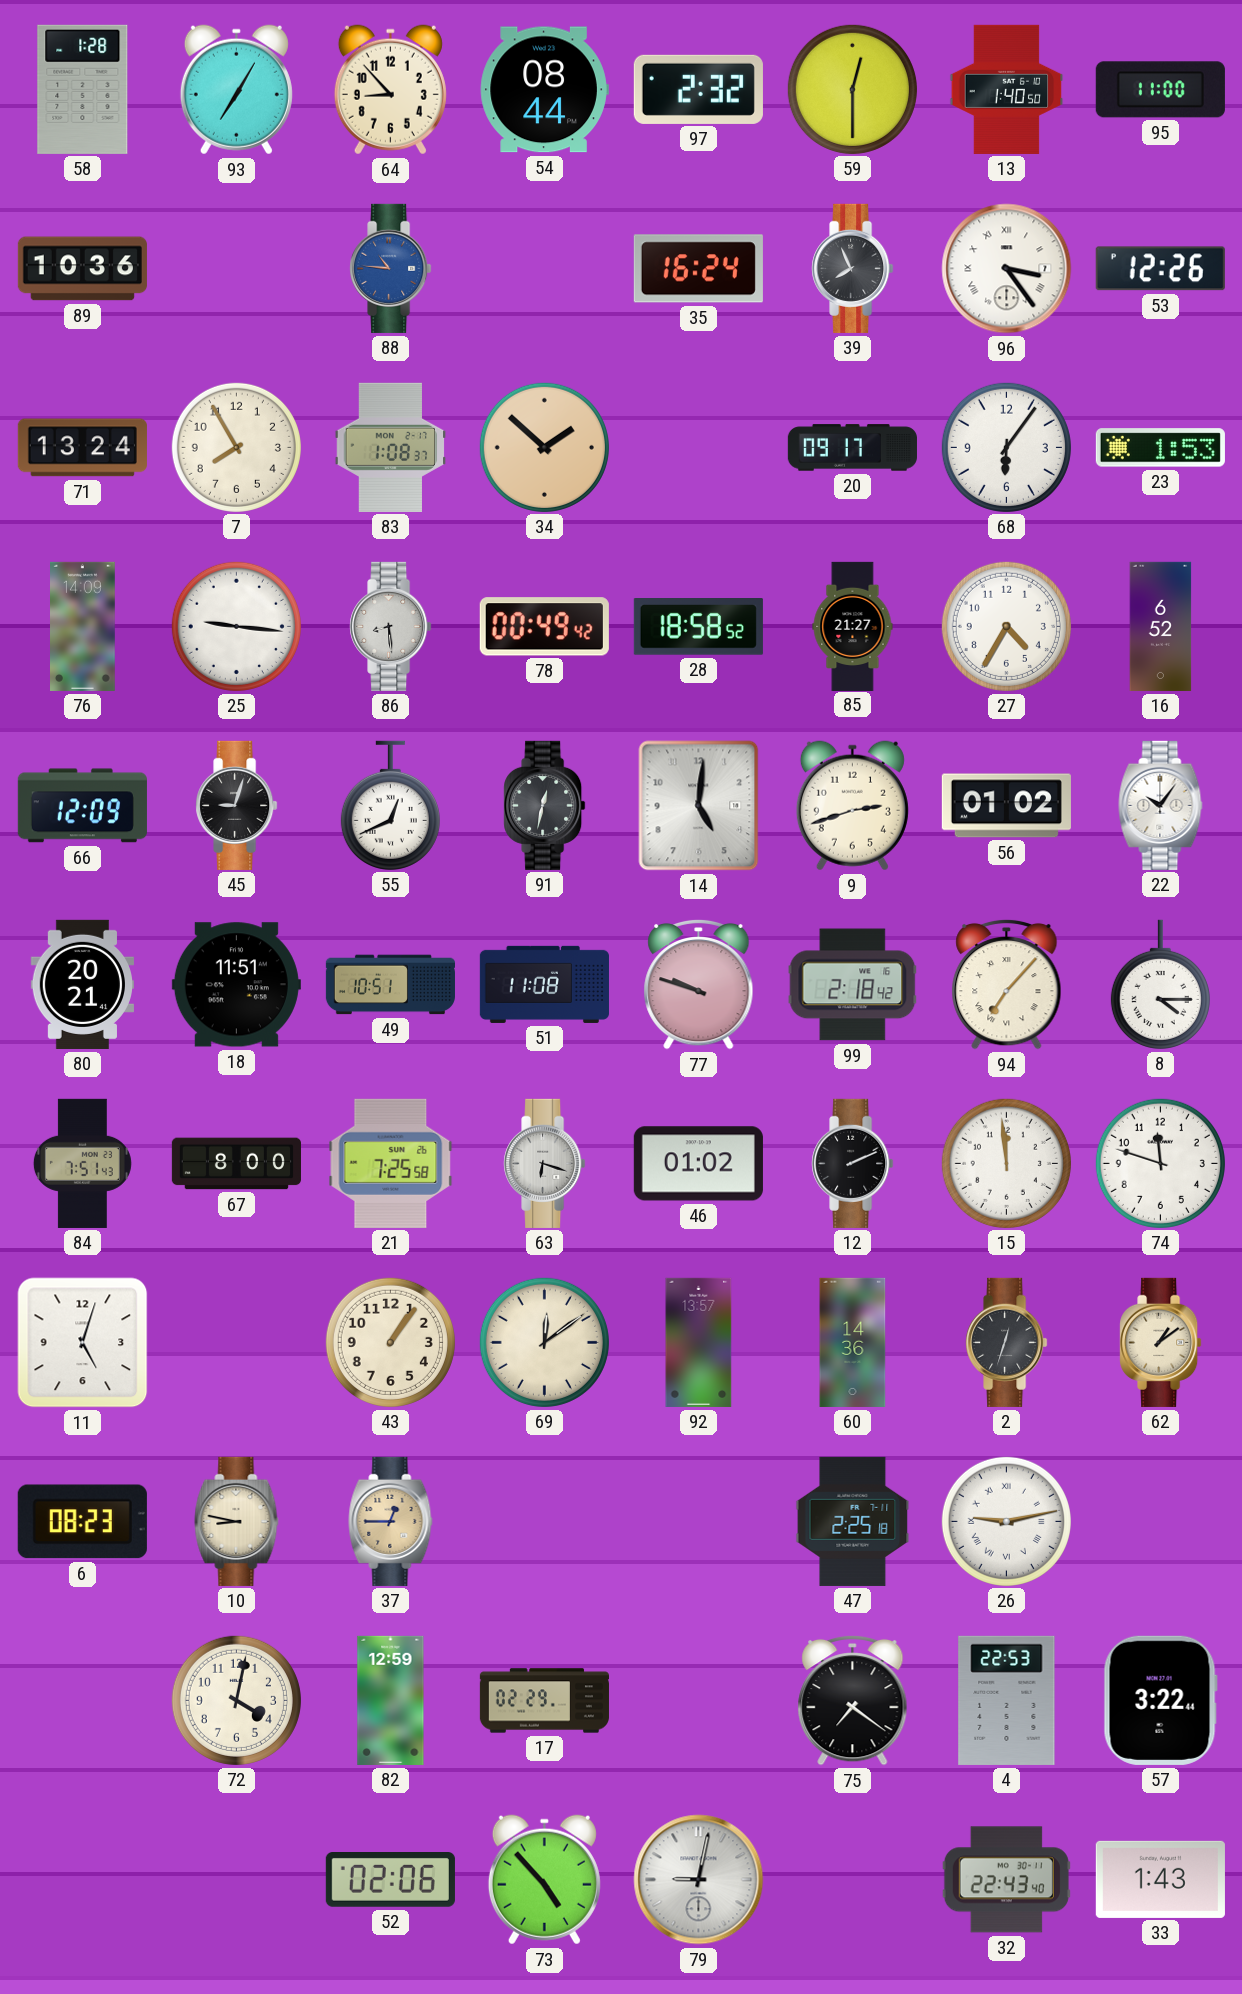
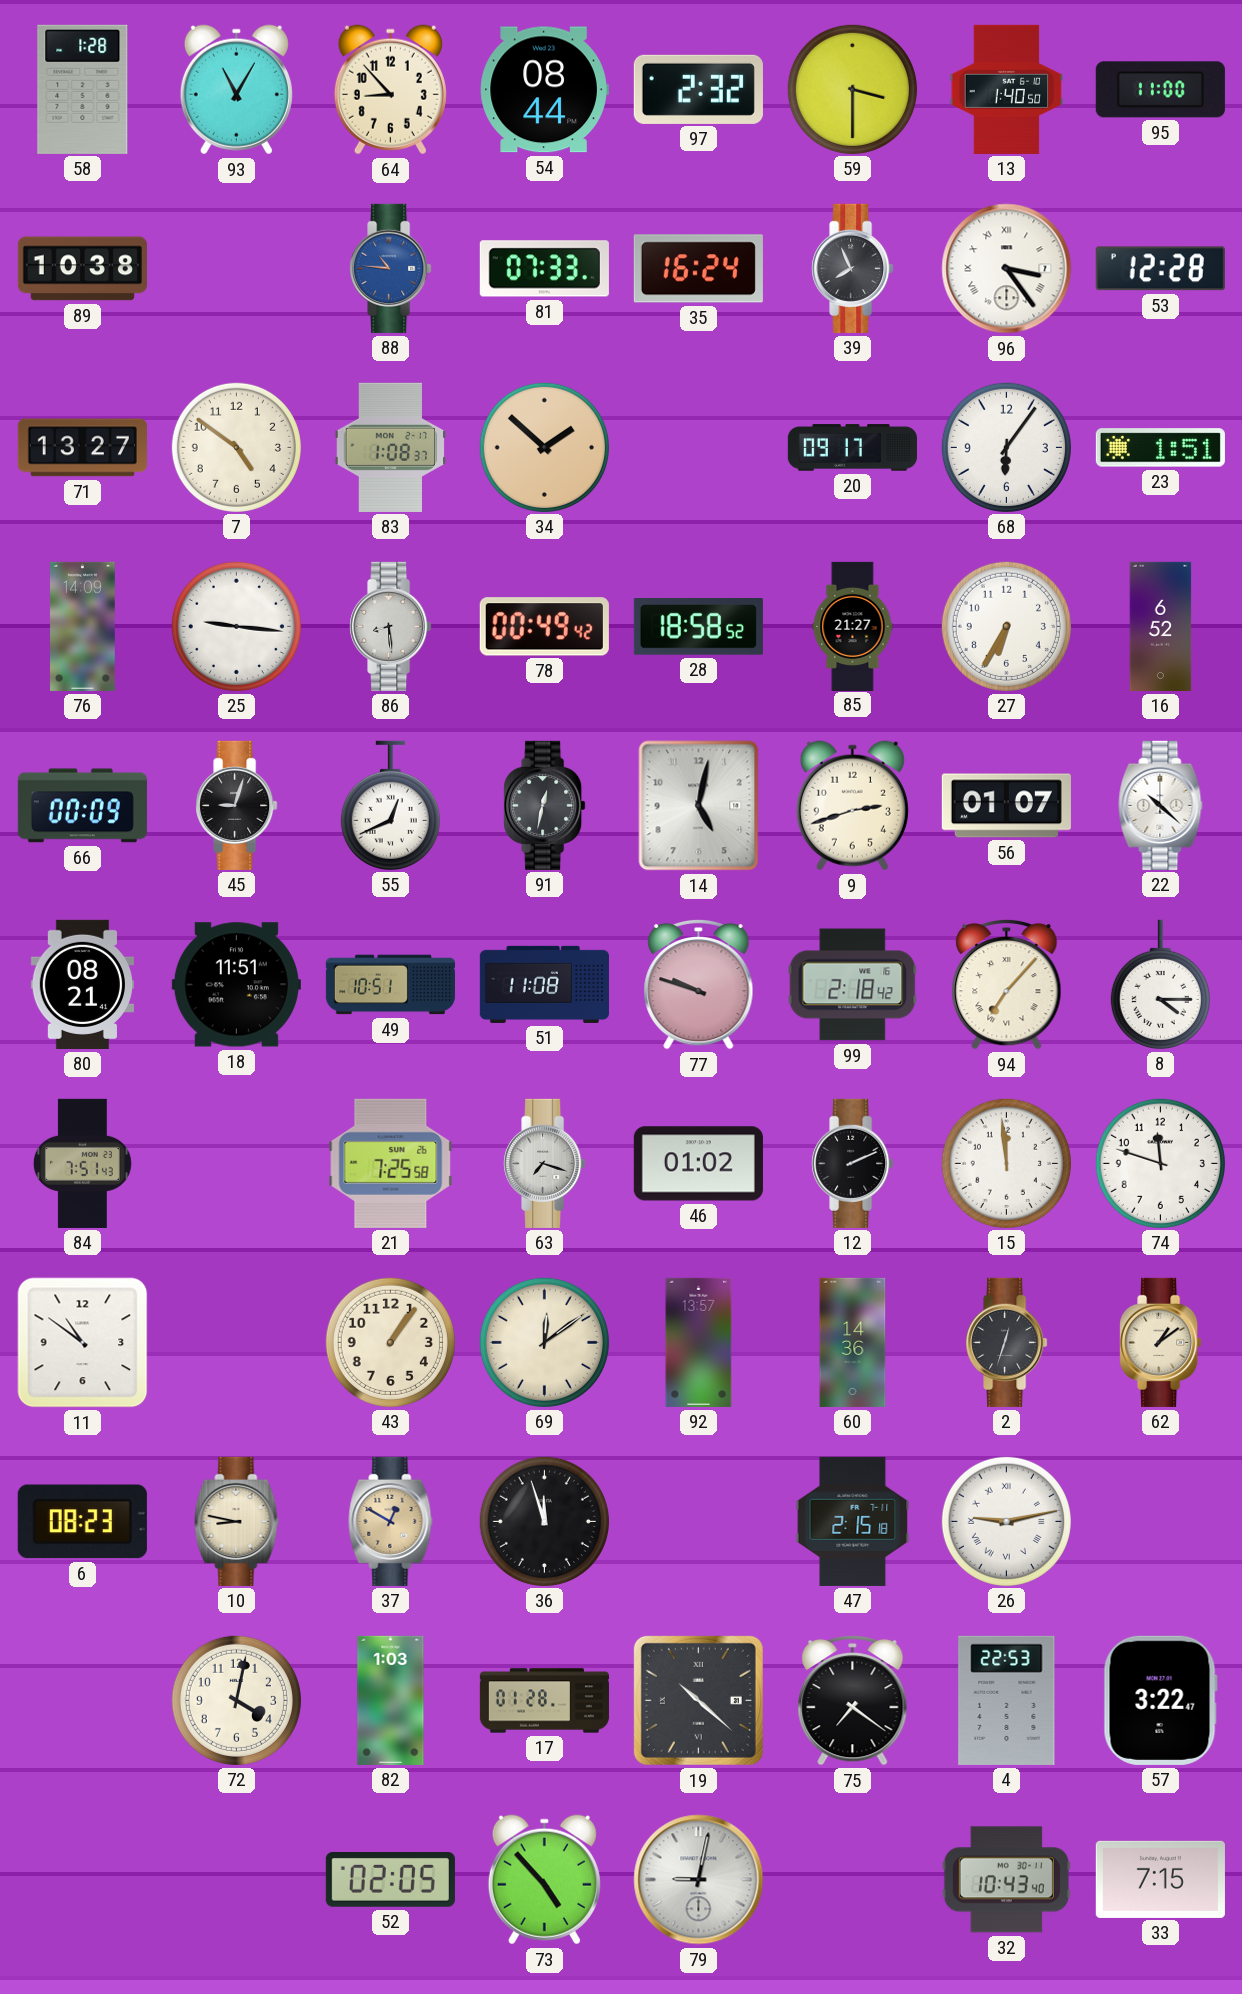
93: 7:05 -> 11:05 (236, 90)
59: 12:30 -> 3:30 (852, 89)
89: 10:36 -> 10:38 (82, 269)
81: none -> 07:33 (544, 269)
53: 12:26 -> 12:28 (1160, 269)
71: 13:24 -> 13:27 (82, 448)
7: 7:55 -> 4:51 (236, 447)
23: 1:53 -> 1:51 (1160, 448)
27: 4:35 -> 6:35 (1006, 626)
66: 12:09 -> 00:09 (82, 806)
14: 5:01 -> 5:02 (699, 806)
56: 01:02 -> 01:07 (1006, 806)
22: 10:06 -> 10:22 (1161, 805)
80: 20:21 -> 08:21 (82, 984)
67: 8:00 -> none (236, 1164)
63: 6:18 -> 7:18 (545, 1163)
11: 5:03 -> 10:51 (83, 1343)
37: 12:45 -> 12:50 (391, 1521)
36: none -> 11:57 (544, 1521)
47: 2:25 -> 2:15 (853, 1521)
82: 12:59 -> 1:03 (391, 1700)
17: 02:29 -> 01:28 (544, 1701)
19: none -> 10:22 (698, 1700)
57: 3:22:44 -> 3:22:47 (1160, 1700)
52: 02:06 -> 02:05 (390, 1880)
32: 22:43 -> 10:43 (1006, 1880)
33: 1:43 -> 7:15 (1160, 1879)
